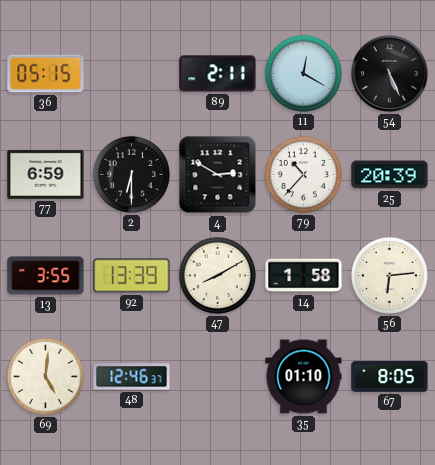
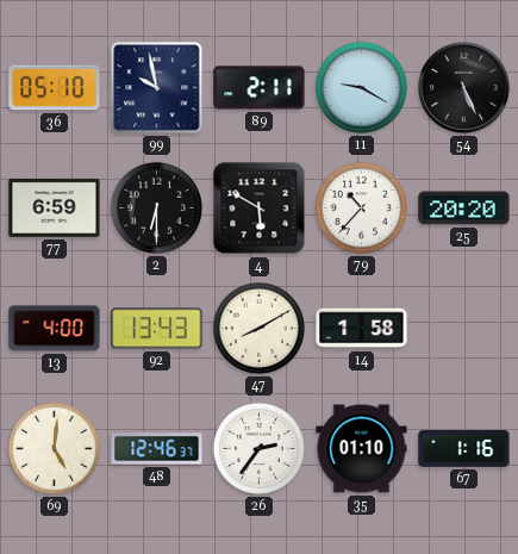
36: 05:15 -> 05:10 (55, 88)
99: none -> 9:58 (157, 88)
11: 12:20 -> 9:20 (361, 87)
4: 2:50 -> 5:50 (260, 208)
25: 20:39 -> 20:20 (464, 208)
13: 3:55 -> 4:00 (55, 329)
92: 13:39 -> 13:43 (157, 329)
56: 6:14 -> none (389, 275)
26: none -> 2:36 (258, 448)
67: 8:05 -> 1:16 (464, 449)
